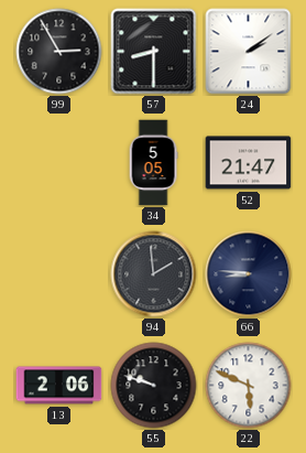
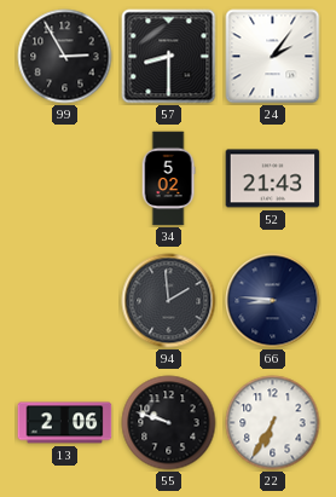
24: 2:09 -> 2:06 (273, 57)
34: 5:05 -> 5:02 (168, 179)
52: 21:47 -> 21:43 (273, 179)
22: 5:49 -> 6:35 (273, 423)
